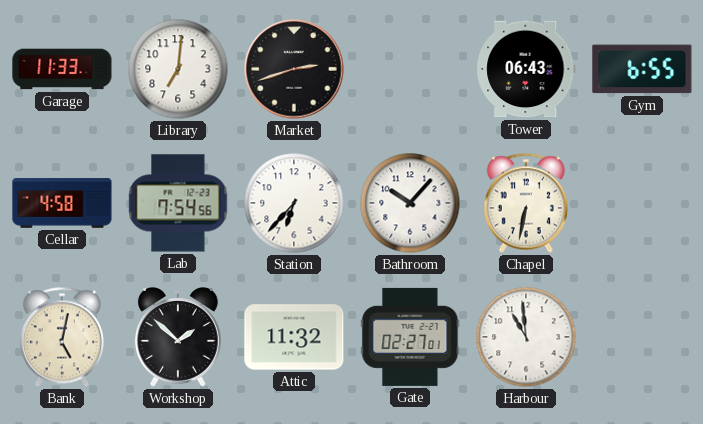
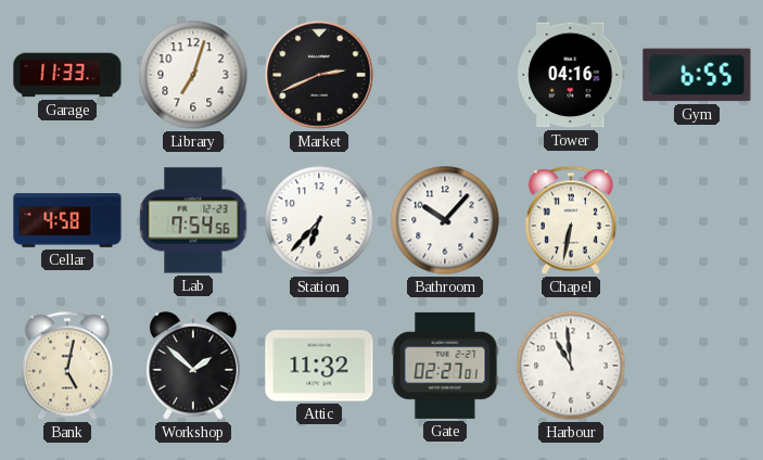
Library: 7:01 -> 7:03 (193, 75)
Market: 2:42 -> 2:41 (319, 75)
Tower: 06:43 -> 04:16 (571, 75)
